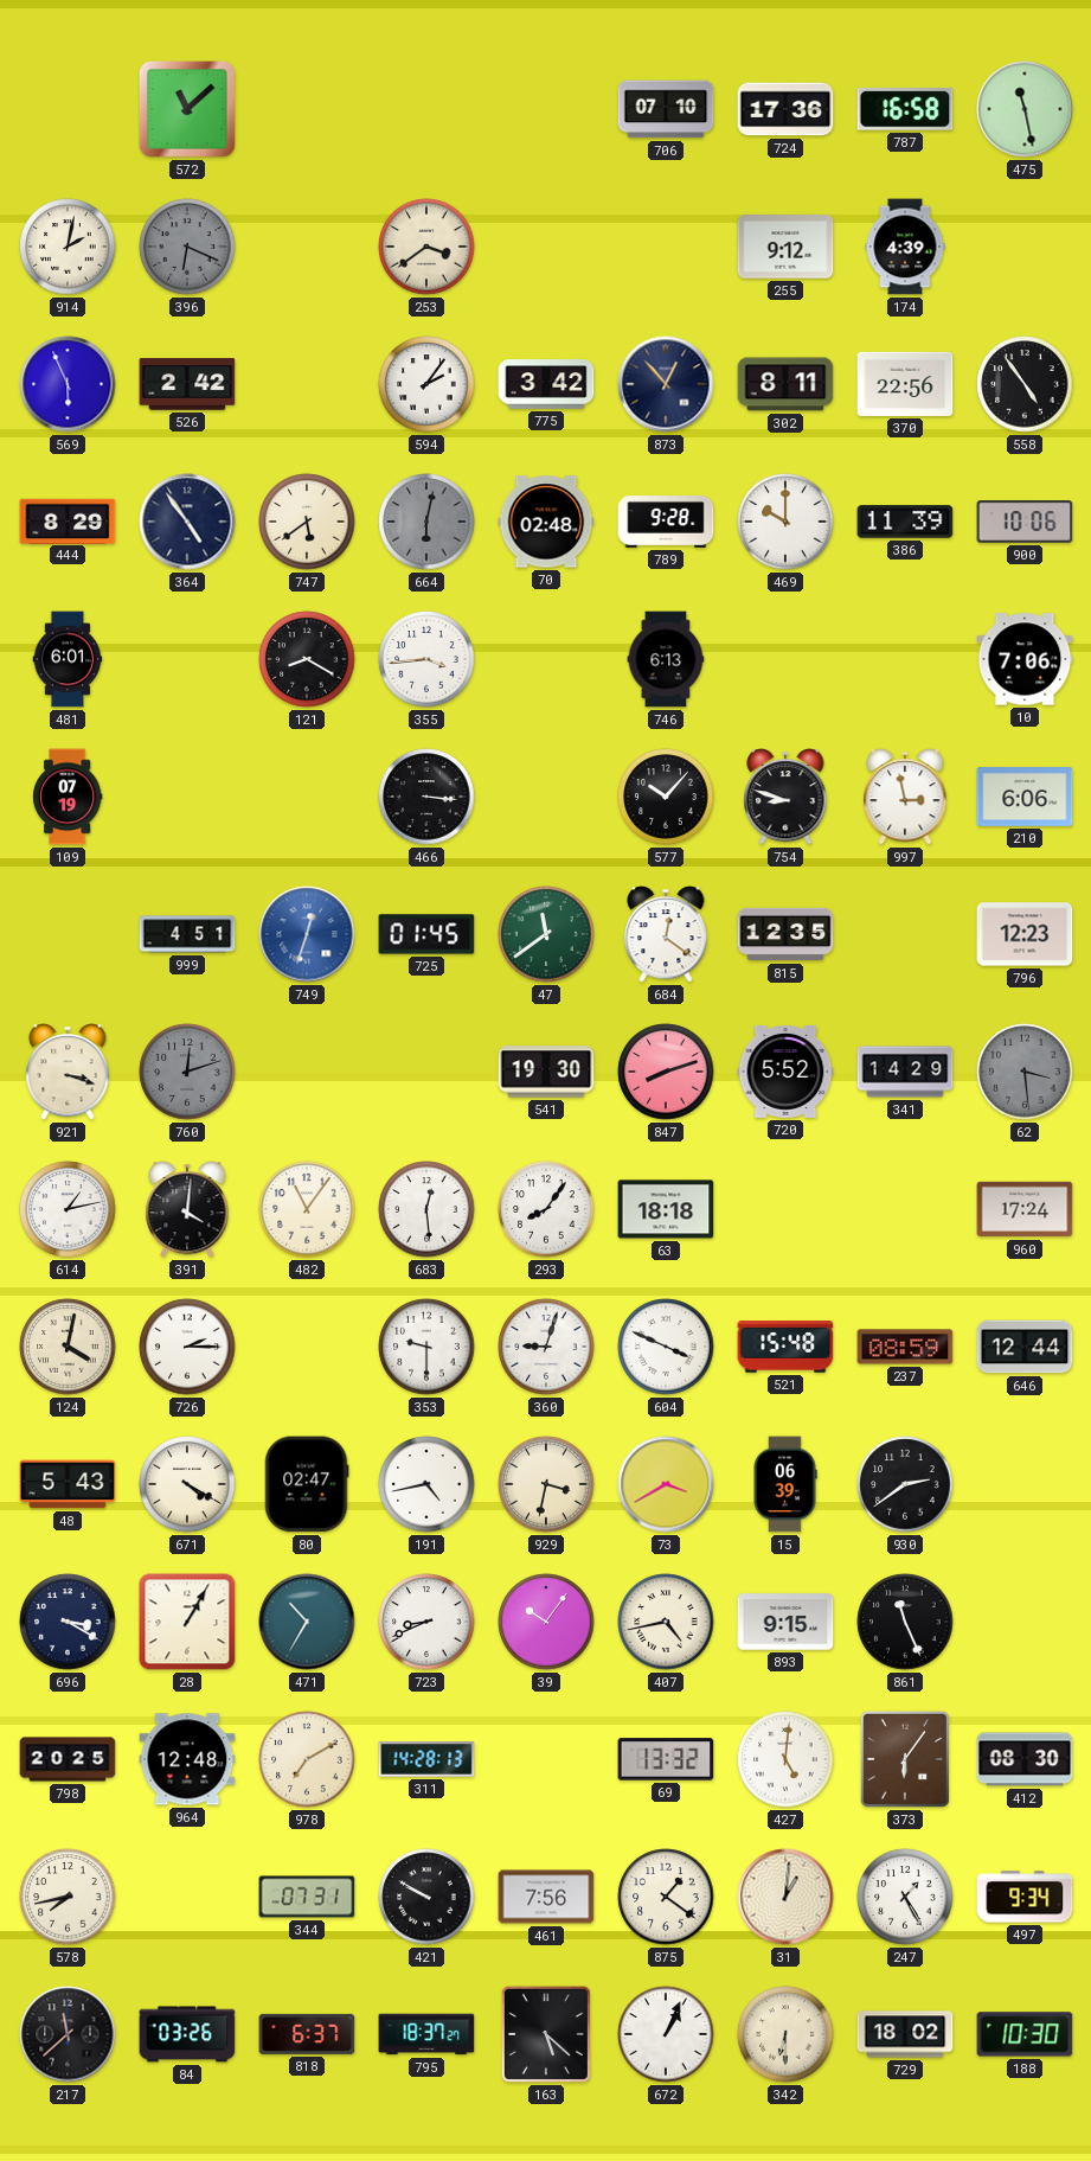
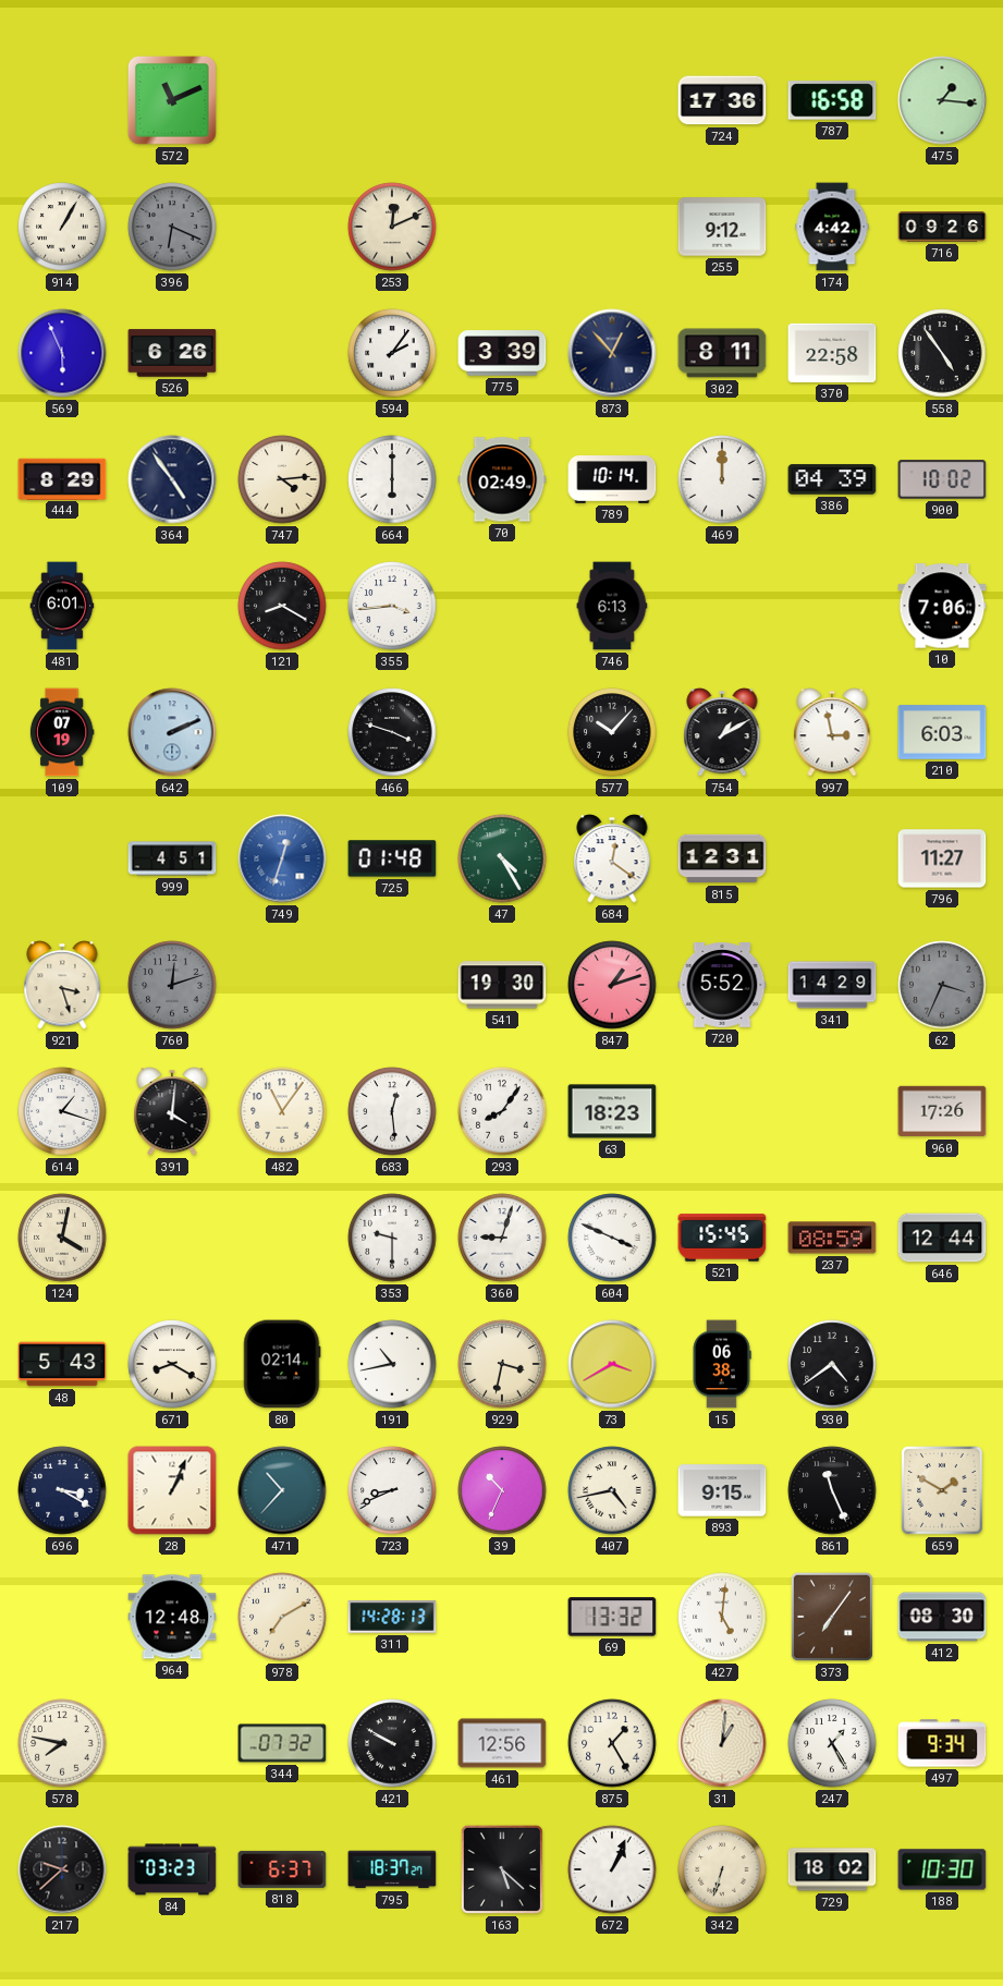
572: 11:08 -> 11:11 (173, 101)
706: 07:10 -> none (666, 109)
475: 11:28 -> 1:16 (942, 100)
914: 2:02 -> 1:05 (62, 227)
253: 3:39 -> 12:11 (392, 227)
174: 4:39 -> 4:42 (832, 227)
716: none -> 09:26 (942, 228)
526: 2:42 -> 6:26 (172, 353)
775: 3:42 -> 3:39 (502, 353)
370: 22:56 -> 22:58 (832, 353)
747: 5:39 -> 4:14 (282, 479)
664: 6:02 -> 6:00 (392, 479)
664 dial: grey -> white (392, 479)
70: 02:48 -> 02:49 (502, 479)
789: 9:28 -> 10:14 (612, 480)
469: 10:00 -> 12:00 (722, 479)
386: 11:39 -> 04:39 (832, 479)
900: 10:06 -> 10:02 (942, 479)
642: none -> 2:11 (172, 732)
466: 3:16 -> 3:48 (392, 732)
754: 8:48 -> 1:10 (722, 732)
210: 6:06 -> 6:03 (942, 732)
725: 01:45 -> 01:48 (392, 858)
47: 11:39 -> 4:25 (502, 858)
815: 12:35 -> 12:31 (722, 858)
796: 12:23 -> 11:27 (942, 858)
921: 3:18 -> 3:27 (62, 985)
847: 8:12 -> 1:12 (612, 985)
62: 3:29 -> 3:34 (942, 985)
614: 1:13 -> 1:18 (62, 1111)
63: 18:18 -> 18:23 (612, 1111)
960: 17:24 -> 17:26 (942, 1111)
726: 2:15 -> none (187, 1347)
521: 15:48 -> 15:45 (722, 1238)
671: 4:20 -> 8:20 (172, 1364)
80: 02:47 -> 02:14 (282, 1364)
191: 4:43 -> 10:43 (392, 1364)
15: 06:39 -> 06:38 (722, 1364)
930: 2:39 -> 4:39 (832, 1364)
28: 1:05 -> 1:04 (172, 1490)
471: 10:35 -> 10:37 (282, 1490)
39: 10:06 -> 10:34 (502, 1490)
659: none -> 1:50 (942, 1490)
798: 20:25 -> none (68, 1759)
373: 6:06 -> 7:06 (832, 1617)
578: 7:43 -> 7:47 (62, 1743)
344: 07:31 -> 07:32 (282, 1743)
461: 7:56 -> 12:56 (502, 1743)
875: 1:21 -> 1:25 (612, 1743)
217: 11:38 -> 9:38 (62, 1869)
84: 03:26 -> 03:23 (172, 1869)
342: 6:30 -> 6:33 (722, 1869)
